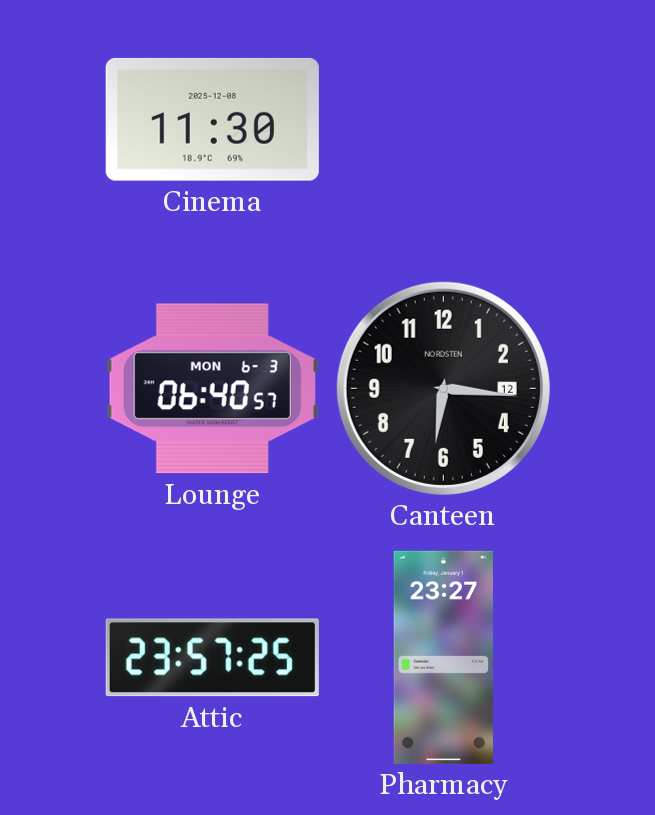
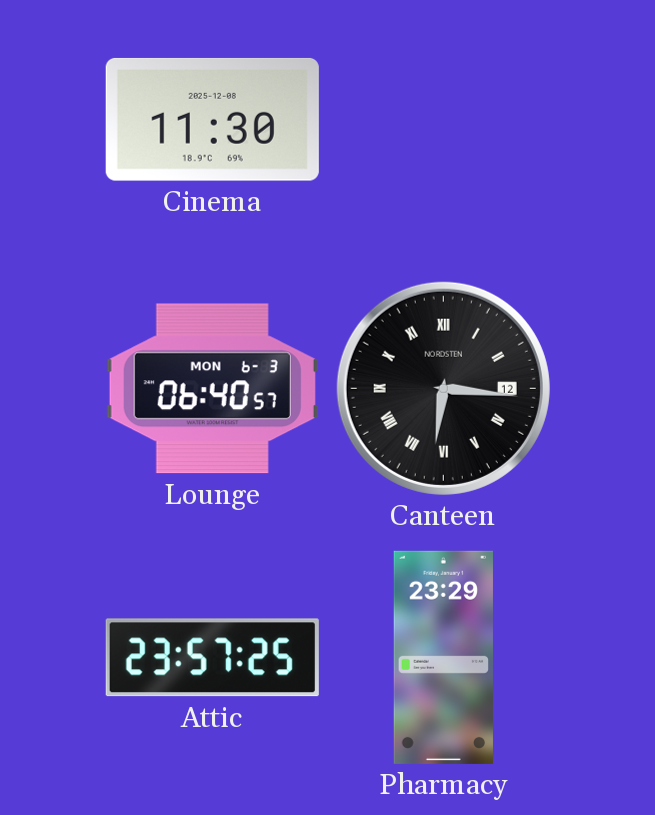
Canteen numerals: Arabic -> Roman (443, 388)
Pharmacy: 23:27 -> 23:29 (443, 657)
